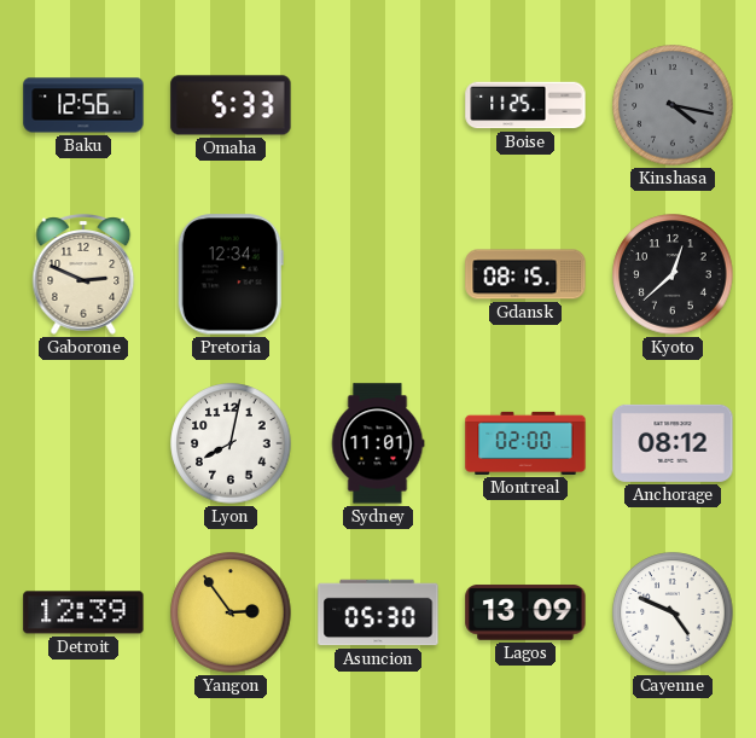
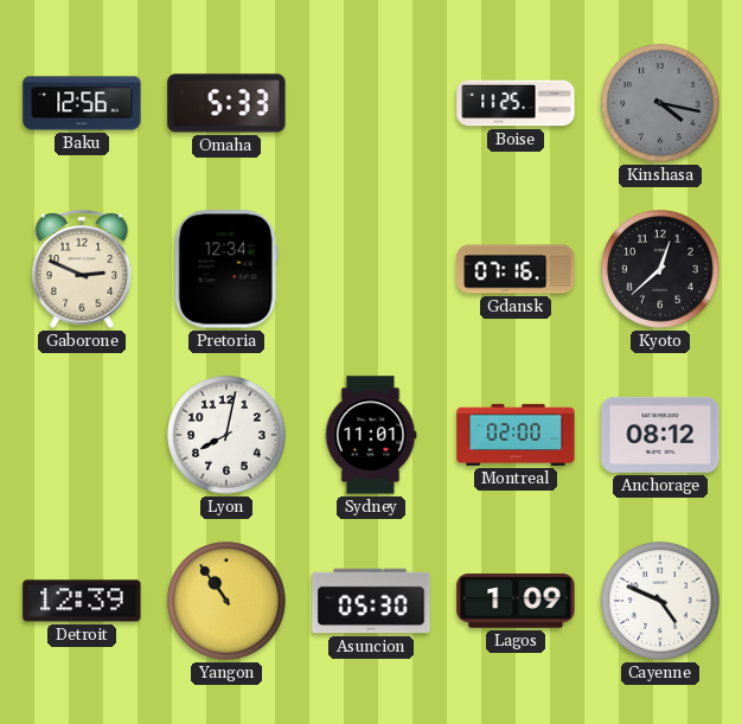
Gdansk: 08:15 -> 07:16 (516, 269)
Yangon: 2:54 -> 10:54 (226, 601)
Lagos: 13:09 -> 1:09 (516, 601)
